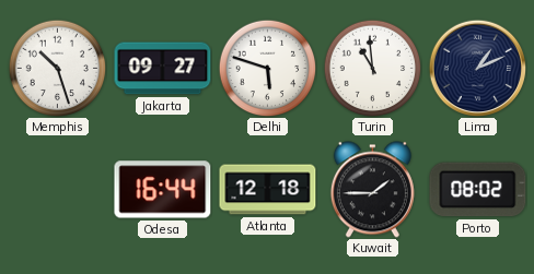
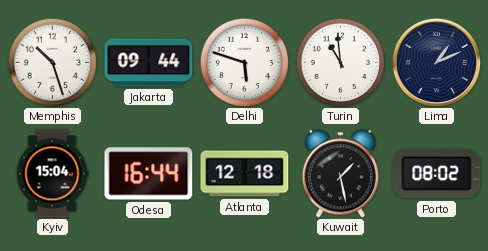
Jakarta: 09:27 -> 09:44 (149, 63)
Kyiv: none -> 15:04 (52, 174)
Kuwait: 1:45 -> 1:28 (340, 174)
